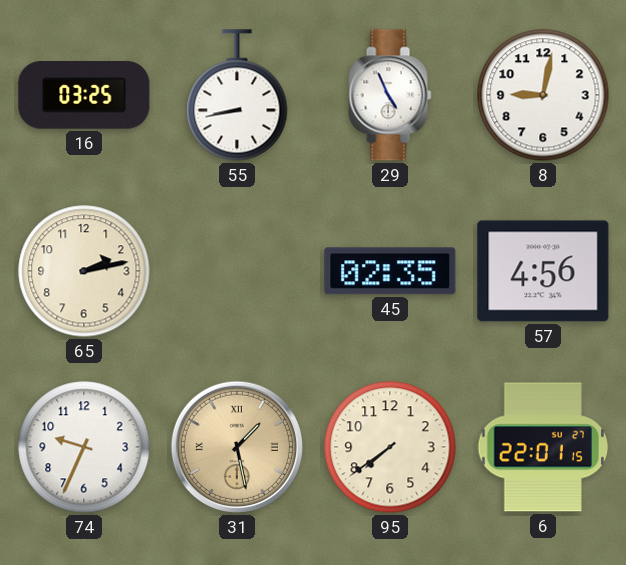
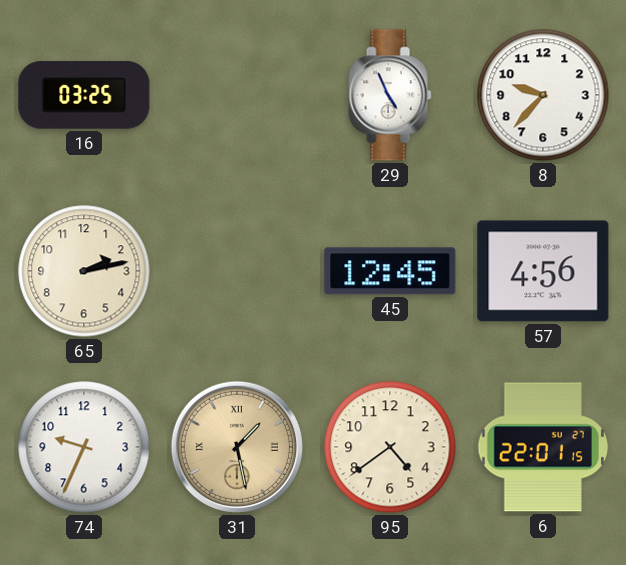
55: 8:43 -> none (237, 95)
8: 9:02 -> 9:37 (543, 95)
45: 02:35 -> 12:45 (390, 271)
95: 7:39 -> 4:39 (390, 447)
